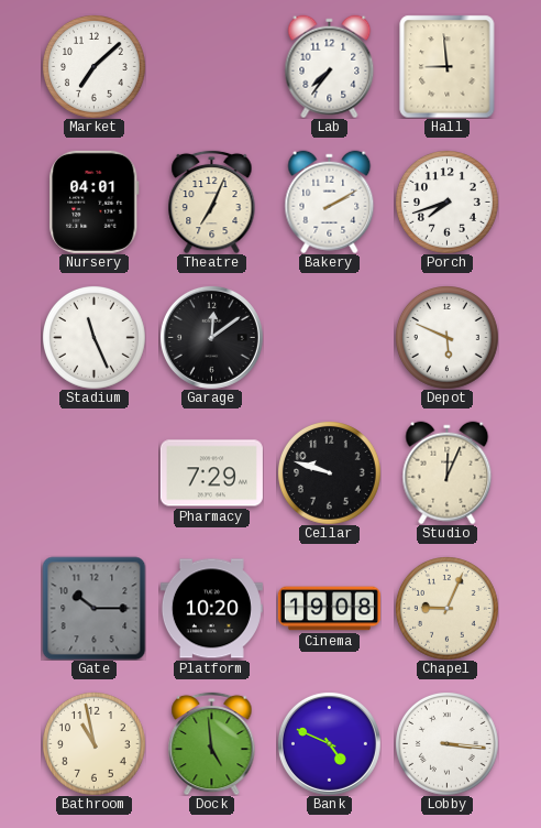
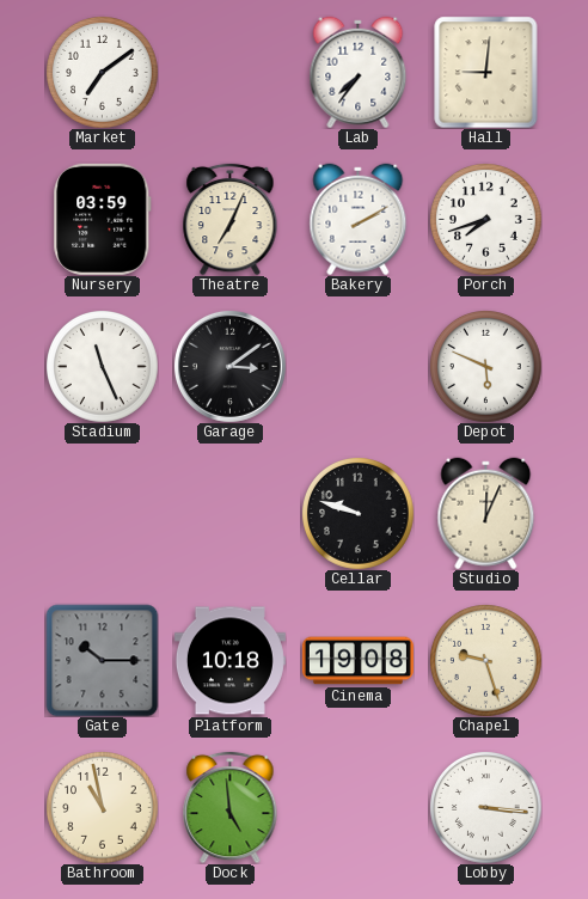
Market: 7:08 -> 7:09 (103, 73)
Hall: 8:59 -> 9:01 (486, 72)
Nursery: 04:01 -> 03:59 (103, 219)
Garage: 12:09 -> 3:09 (229, 366)
Pharmacy: 7:29 -> none (211, 473)
Platform: 10:20 -> 10:18 (229, 661)
Chapel: 9:04 -> 9:27 (486, 661)
Bank: 4:49 -> none (329, 743)
